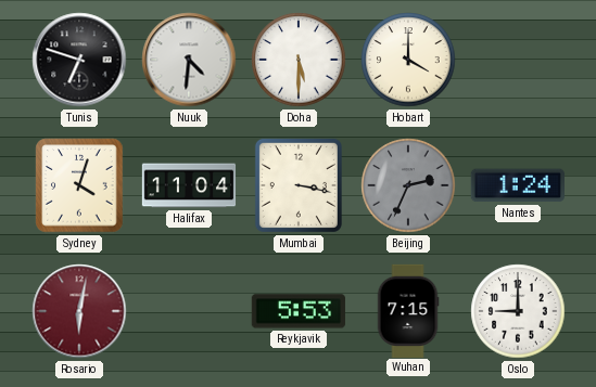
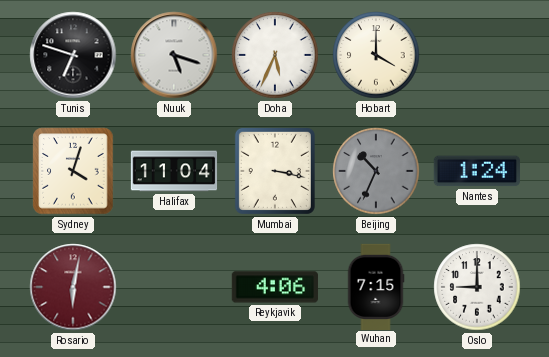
Nuuk: 4:31 -> 5:18 (174, 55)
Doha: 5:30 -> 5:34 (275, 55)
Beijing: 2:34 -> 10:34 (376, 171)
Reykjavik: 5:53 -> 4:06 (275, 287)
